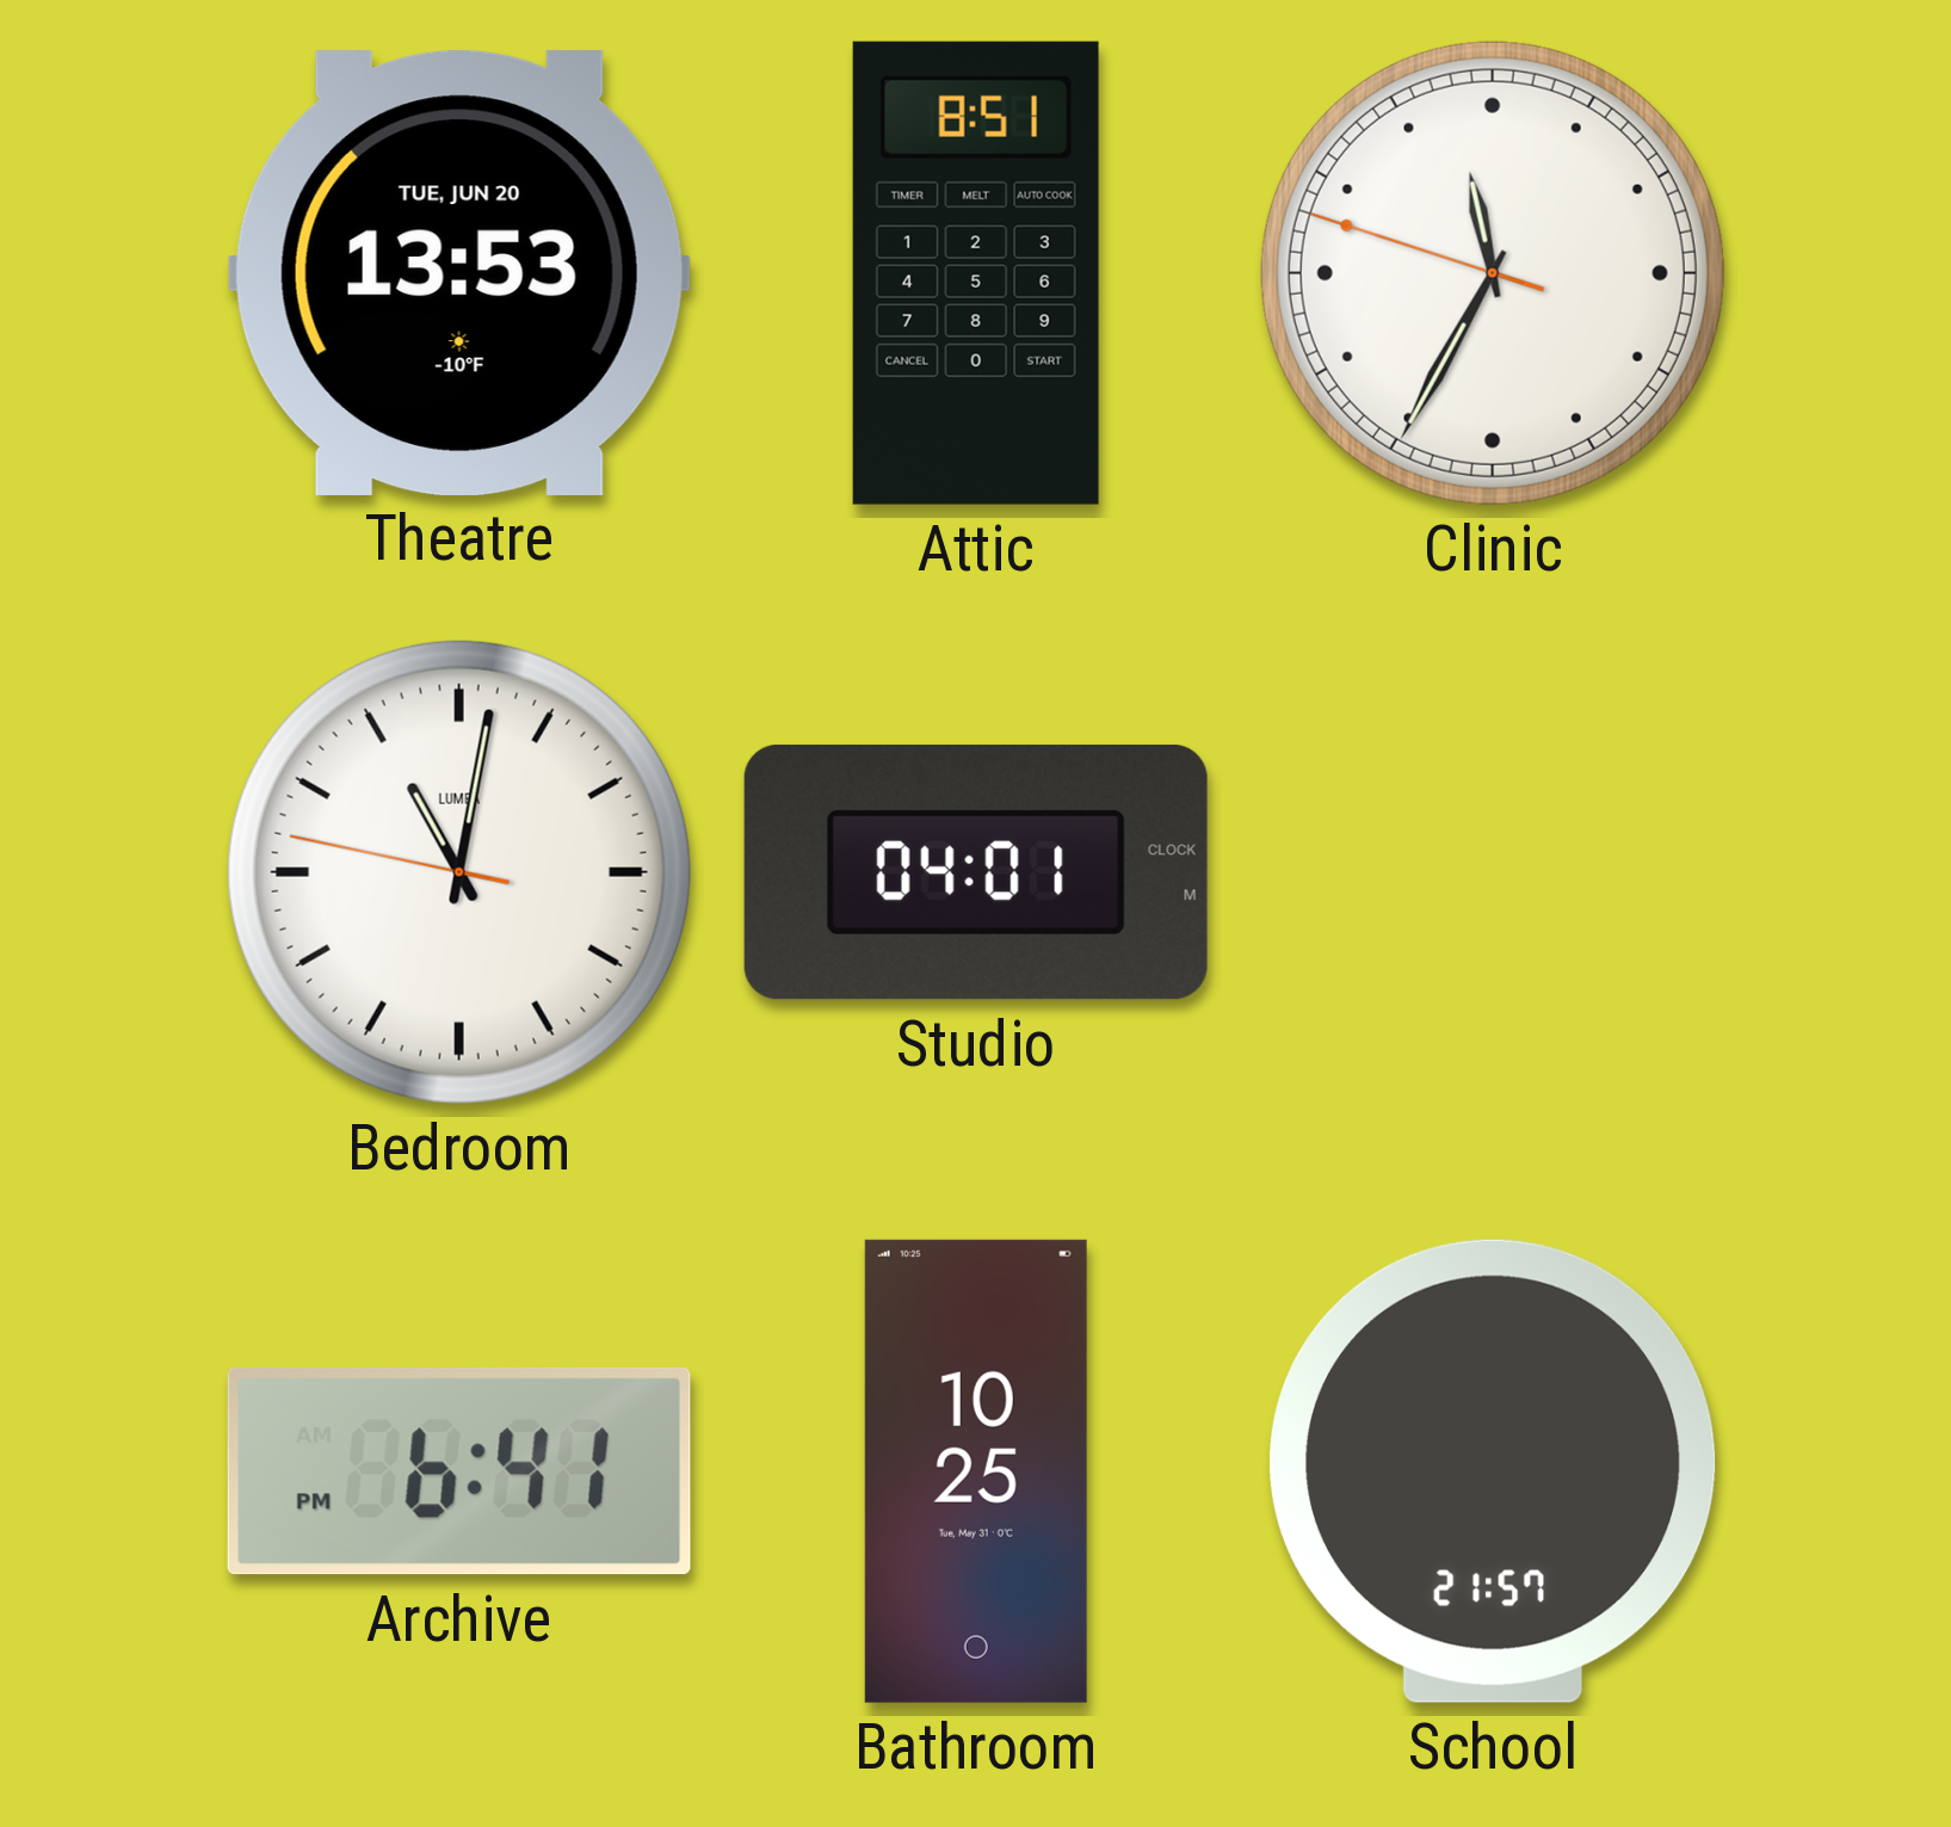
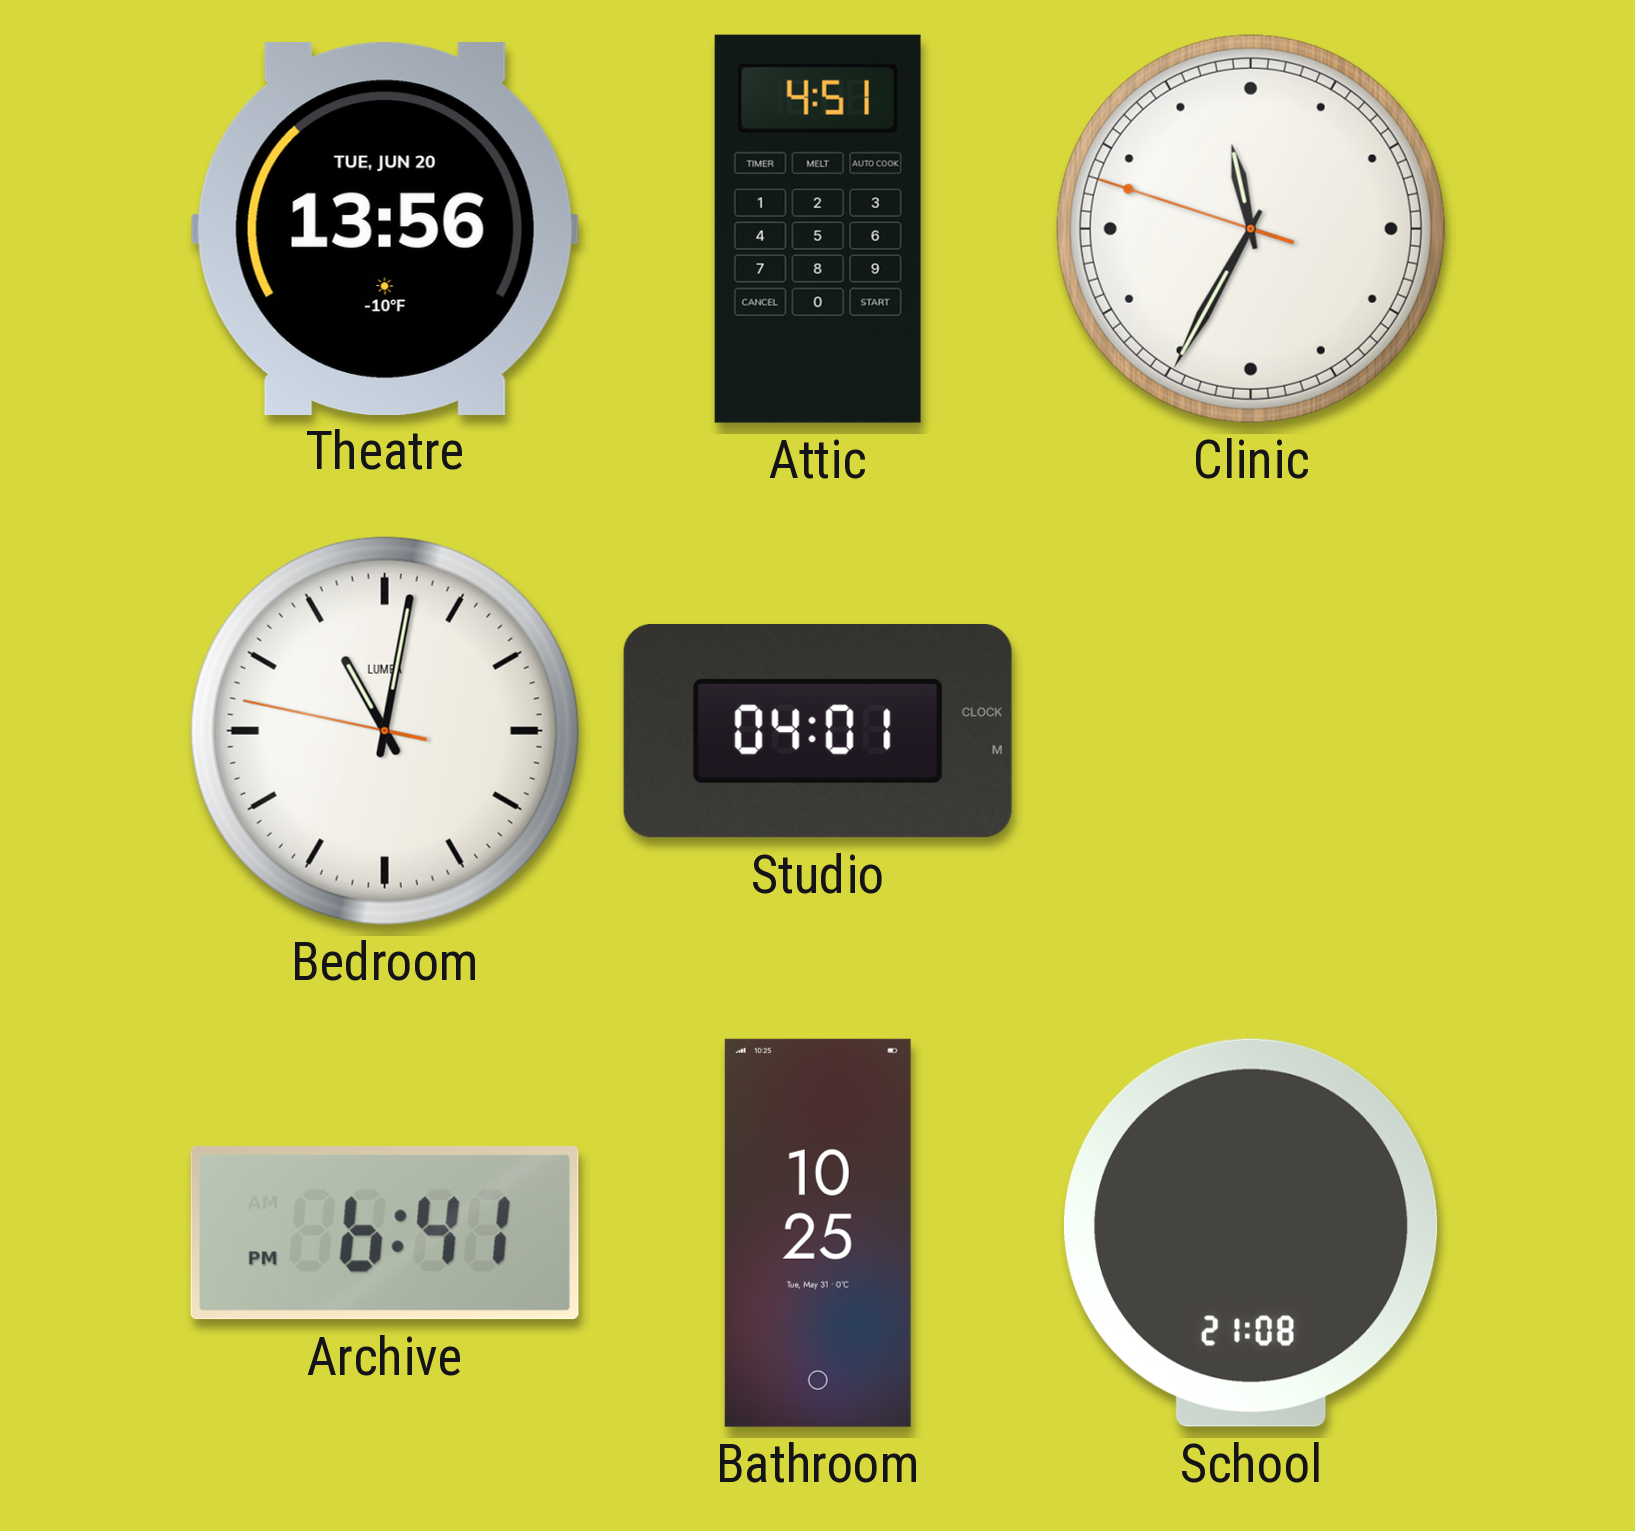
Theatre: 13:53 -> 13:56 (385, 228)
Attic: 8:51 -> 4:51 (818, 229)
School: 21:57 -> 21:08 (1251, 1233)
